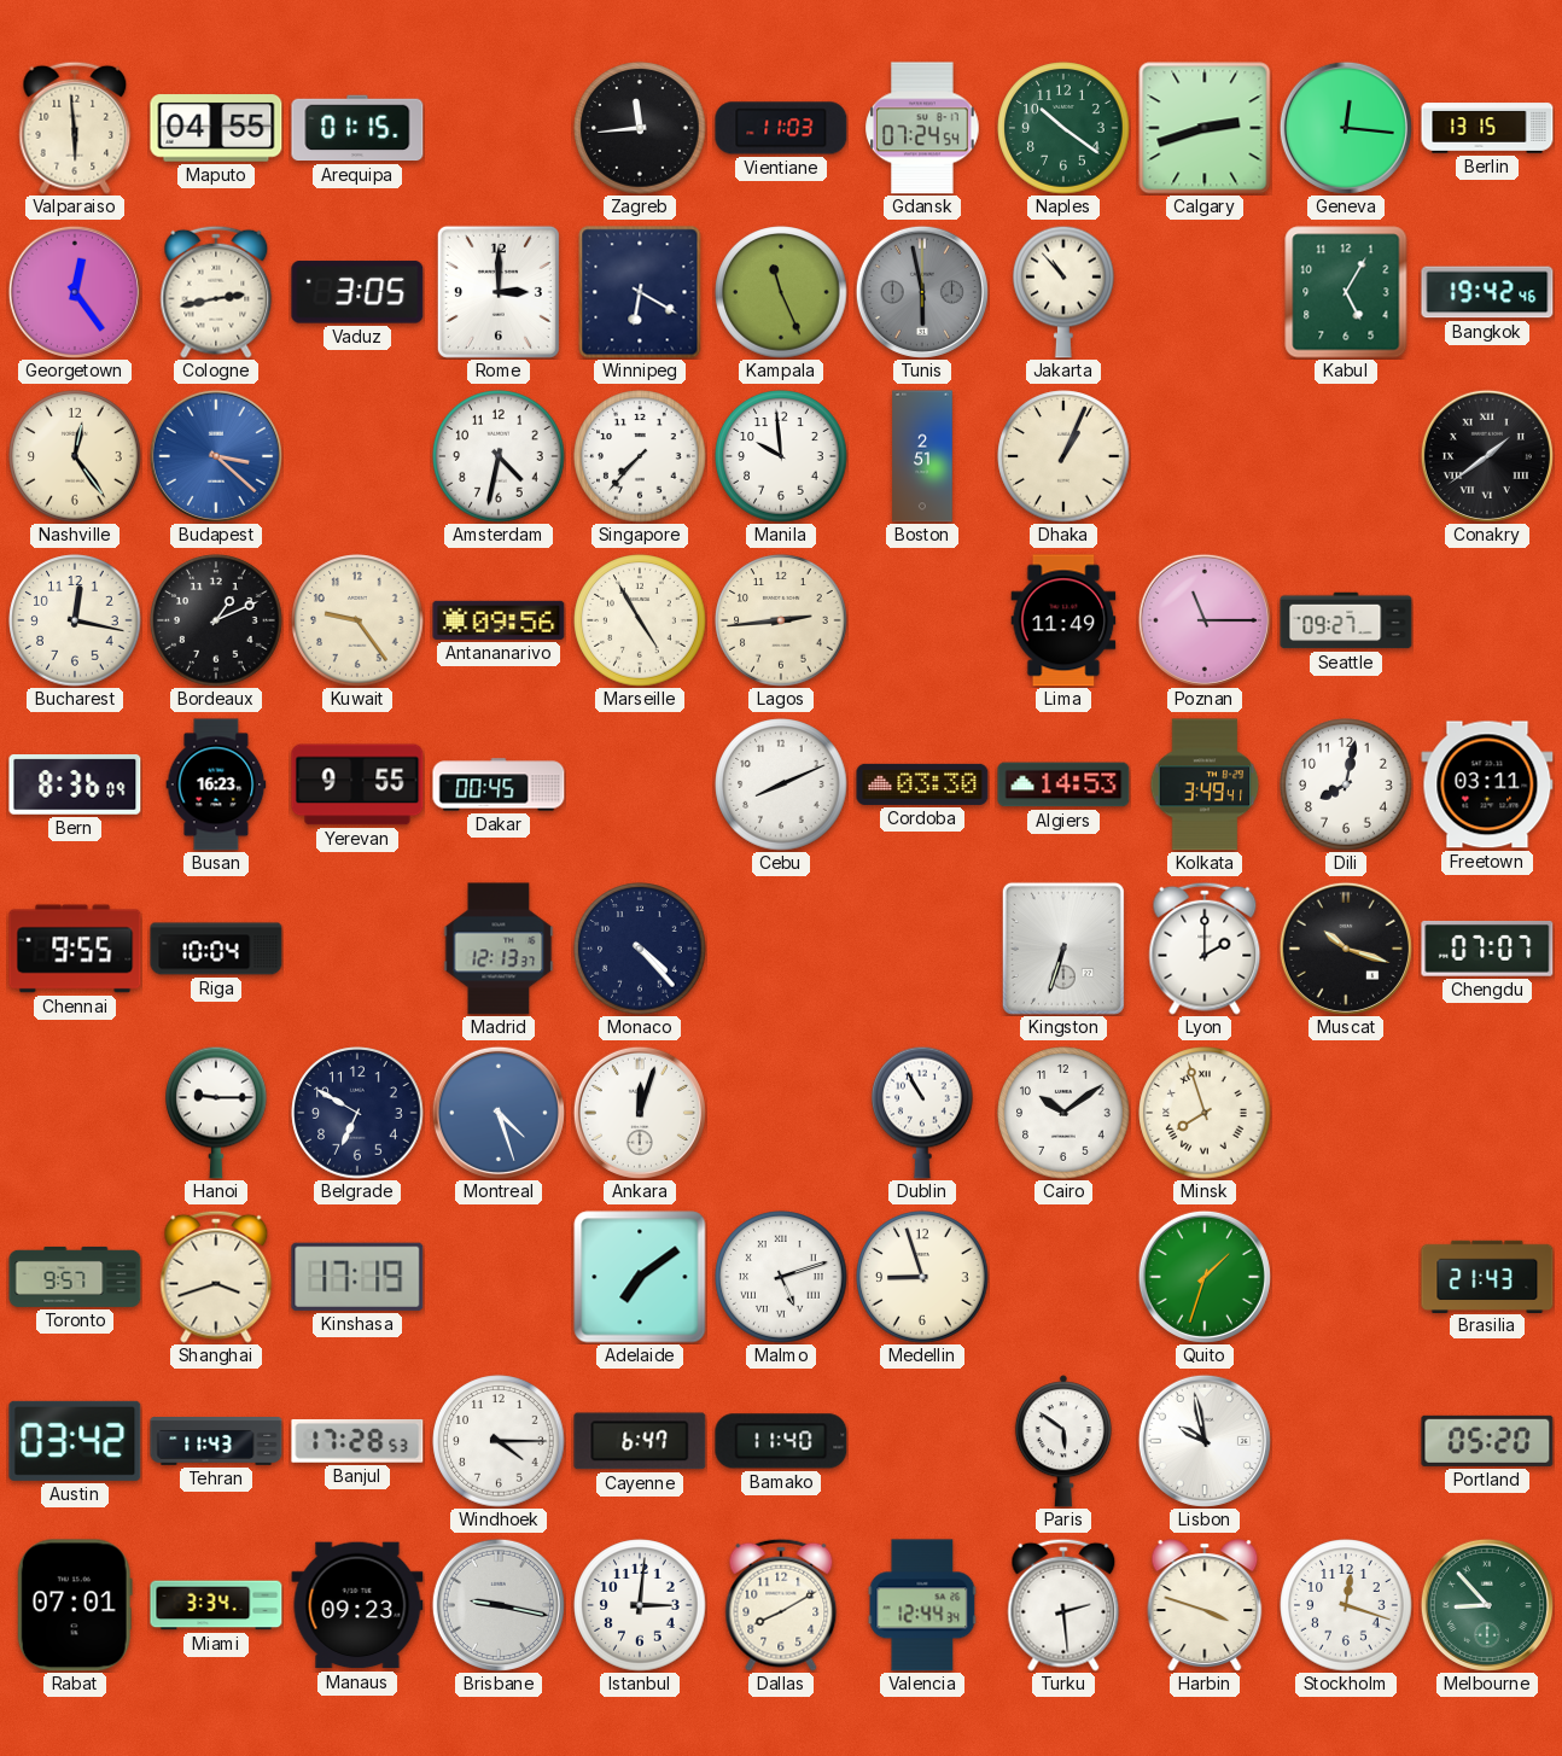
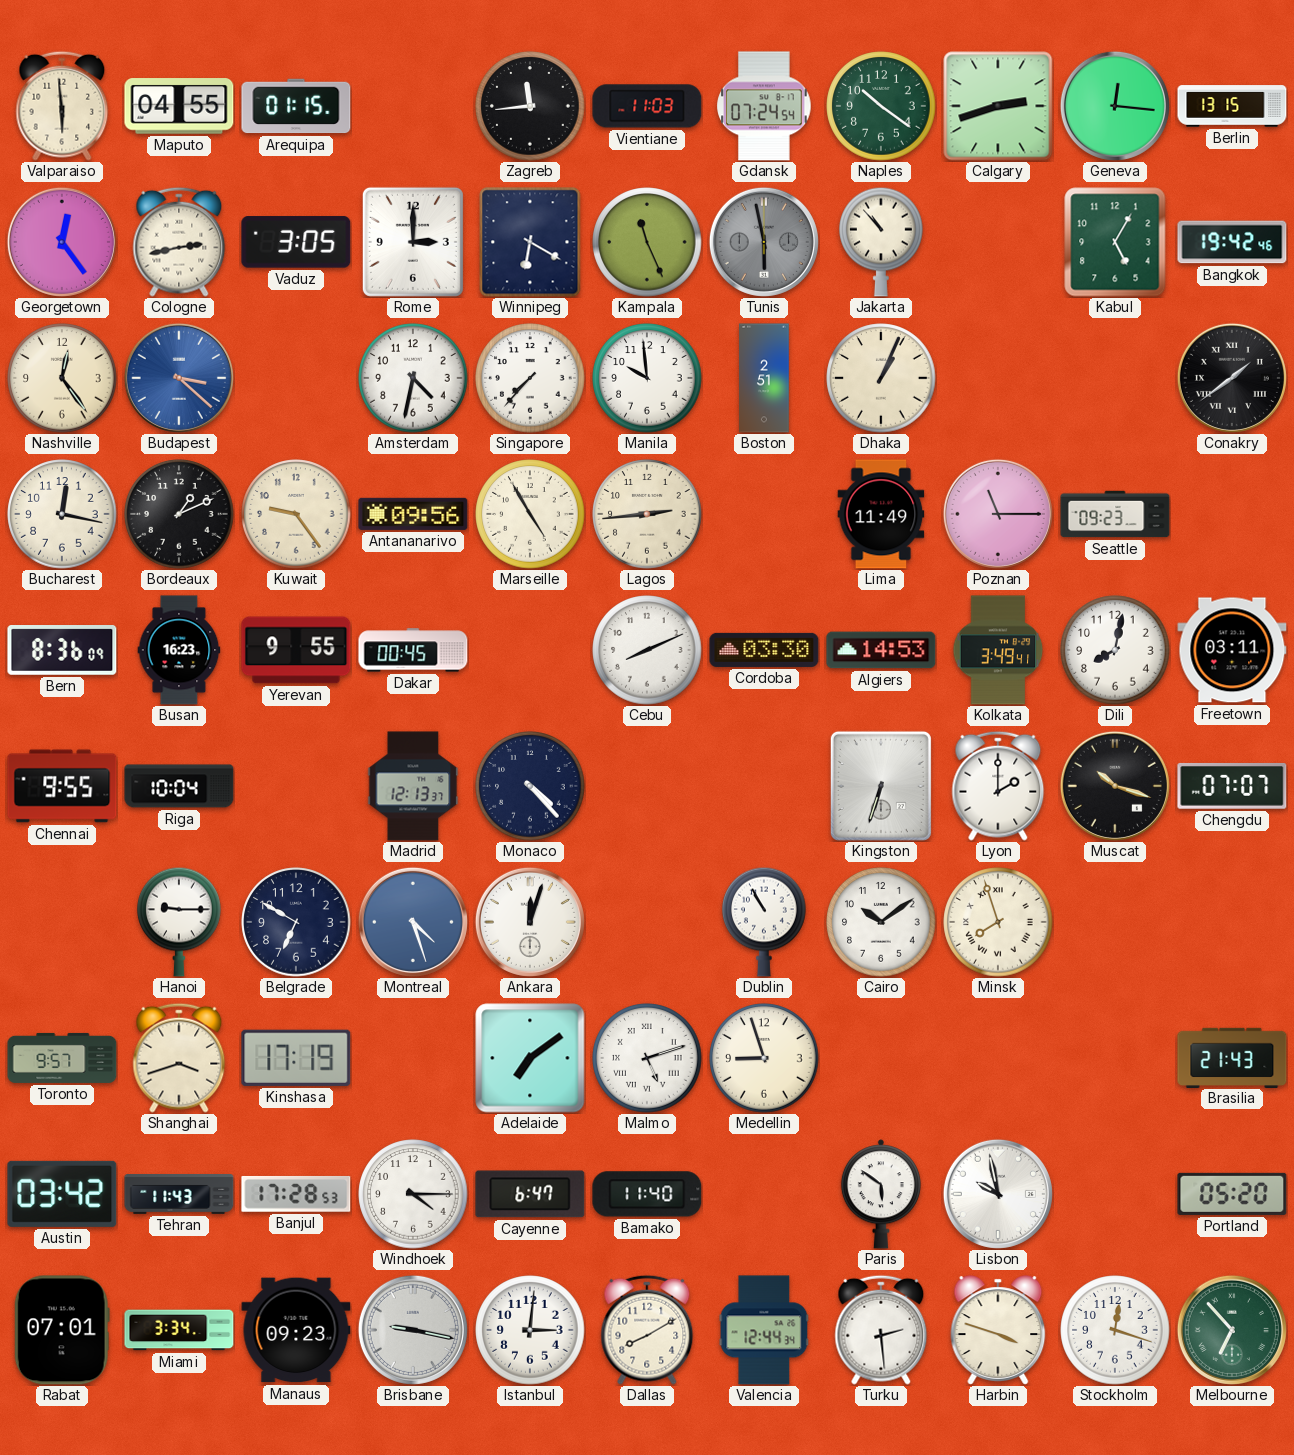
Seattle: 09:27 -> 09:23 (1115, 514)
Quito: 1:33 -> none (1205, 1277)
Melbourne: 8:53 -> 6:53 (1232, 1330)
